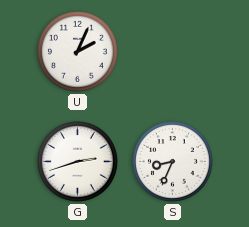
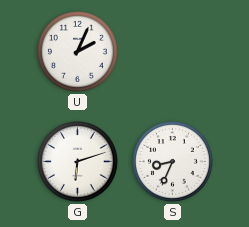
G: 2:42 -> 6:12 (78, 162)
